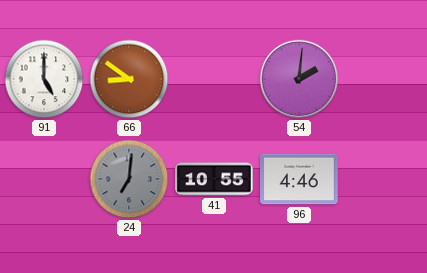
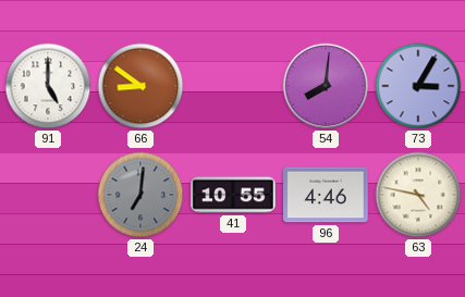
54: 2:01 -> 8:01 (326, 86)
73: none -> 3:05 (418, 86)
63: none -> 4:47 (418, 195)
